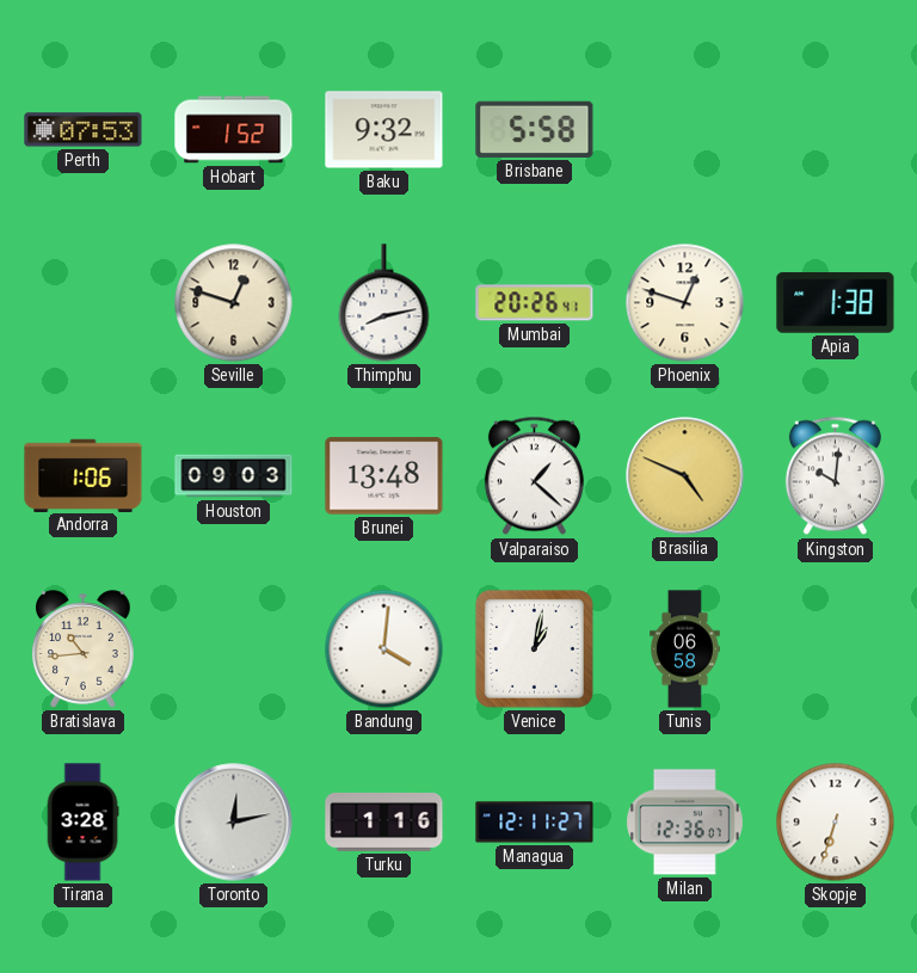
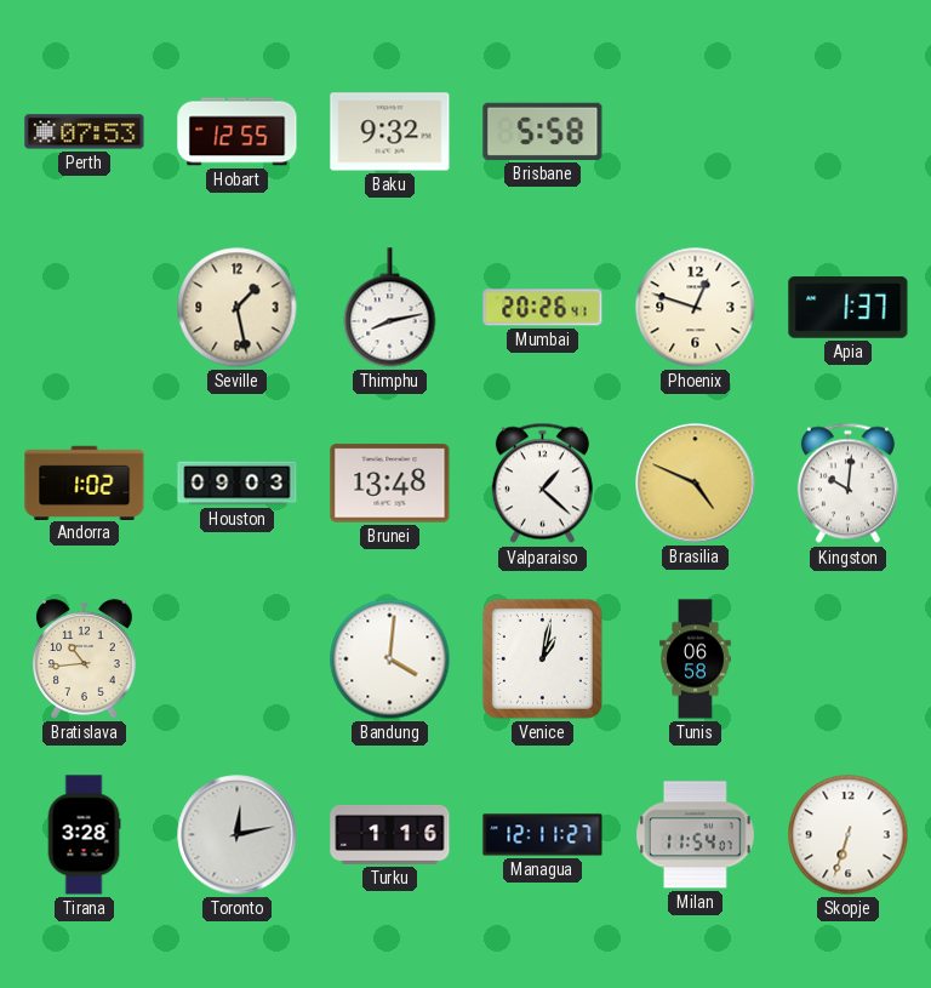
Hobart: 1:52 -> 12:55 (238, 132)
Seville: 12:48 -> 1:28 (238, 308)
Apia: 1:38 -> 1:37 (849, 308)
Andorra: 1:06 -> 1:02 (85, 482)
Milan: 12:36 -> 11:54 (696, 835)
